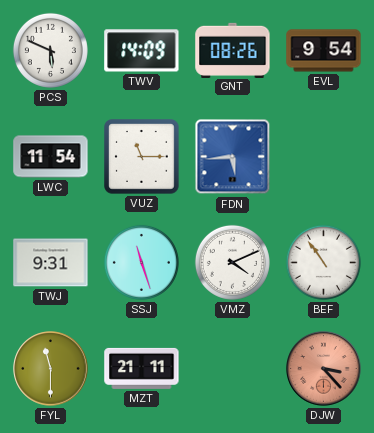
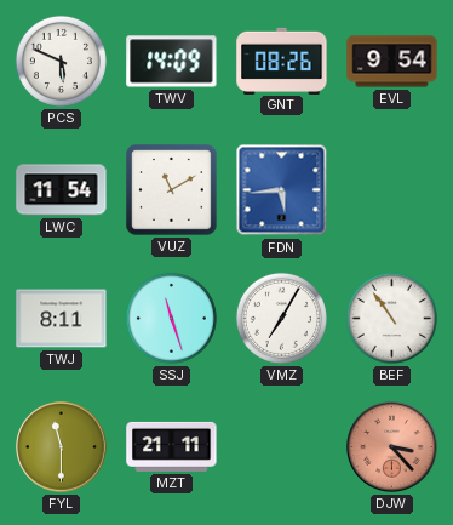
VUZ: 11:15 -> 11:10 (172, 190)
TWJ: 9:31 -> 8:11 (62, 319)
VMZ: 4:11 -> 7:05 (281, 318)
